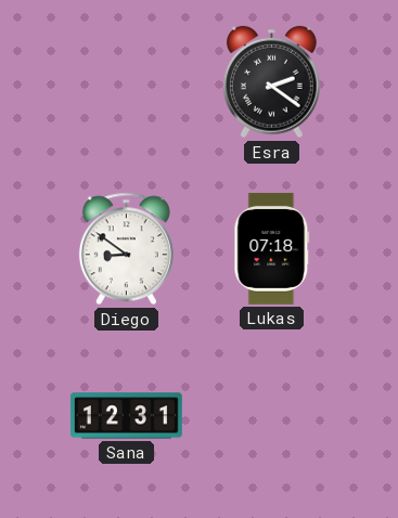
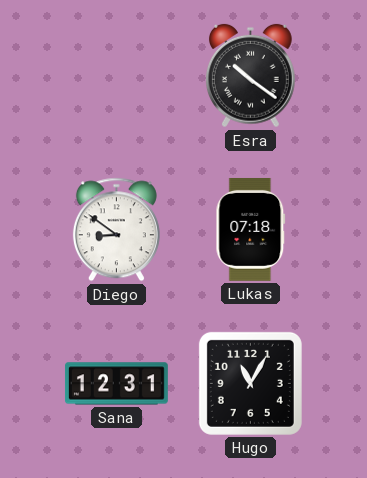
Esra: 2:21 -> 10:21 (250, 76)
Hugo: none -> 11:05 (250, 383)
